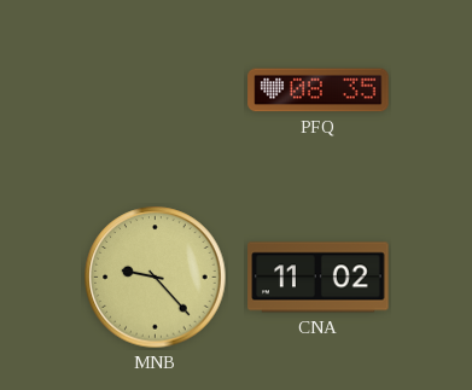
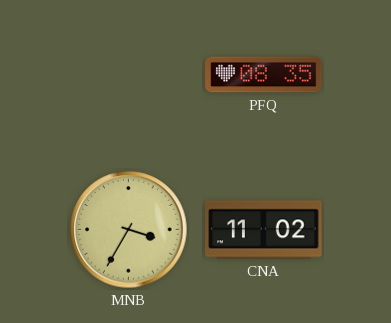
MNB: 9:23 -> 3:35 (129, 230)
